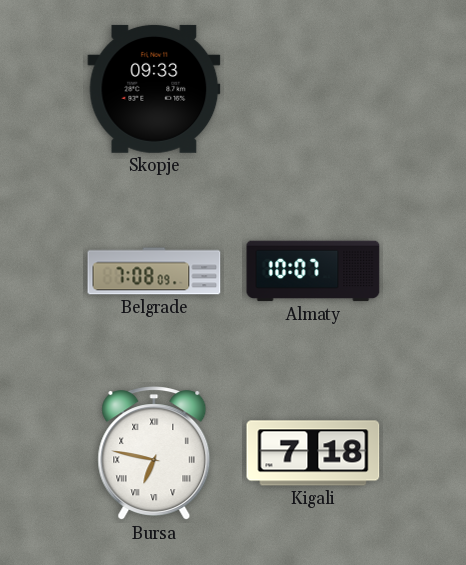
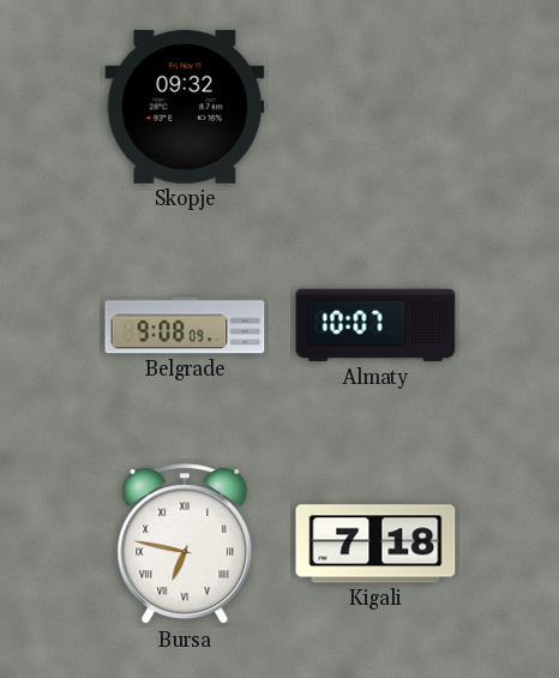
Skopje: 09:33 -> 09:32 (185, 107)
Belgrade: 7:08 -> 9:08 (185, 325)
